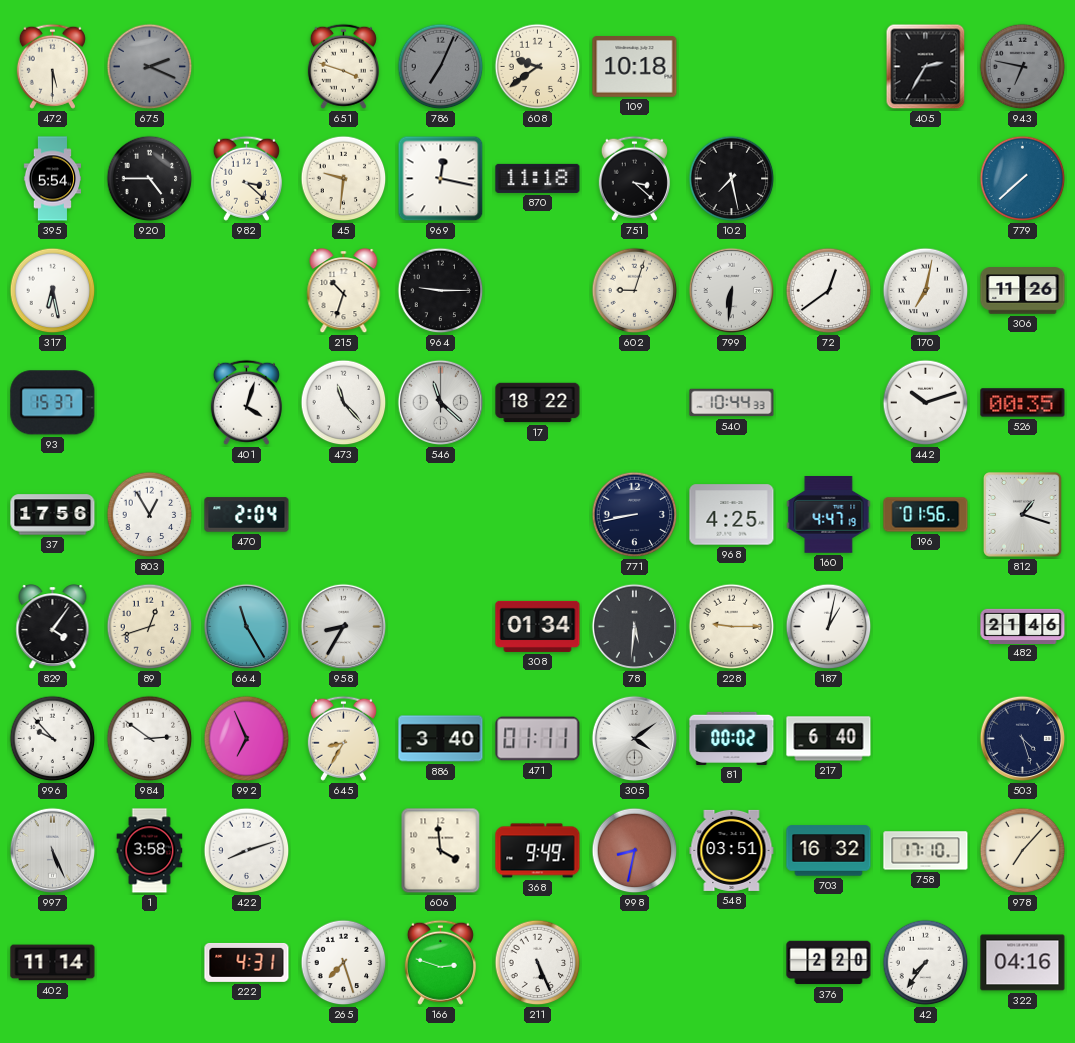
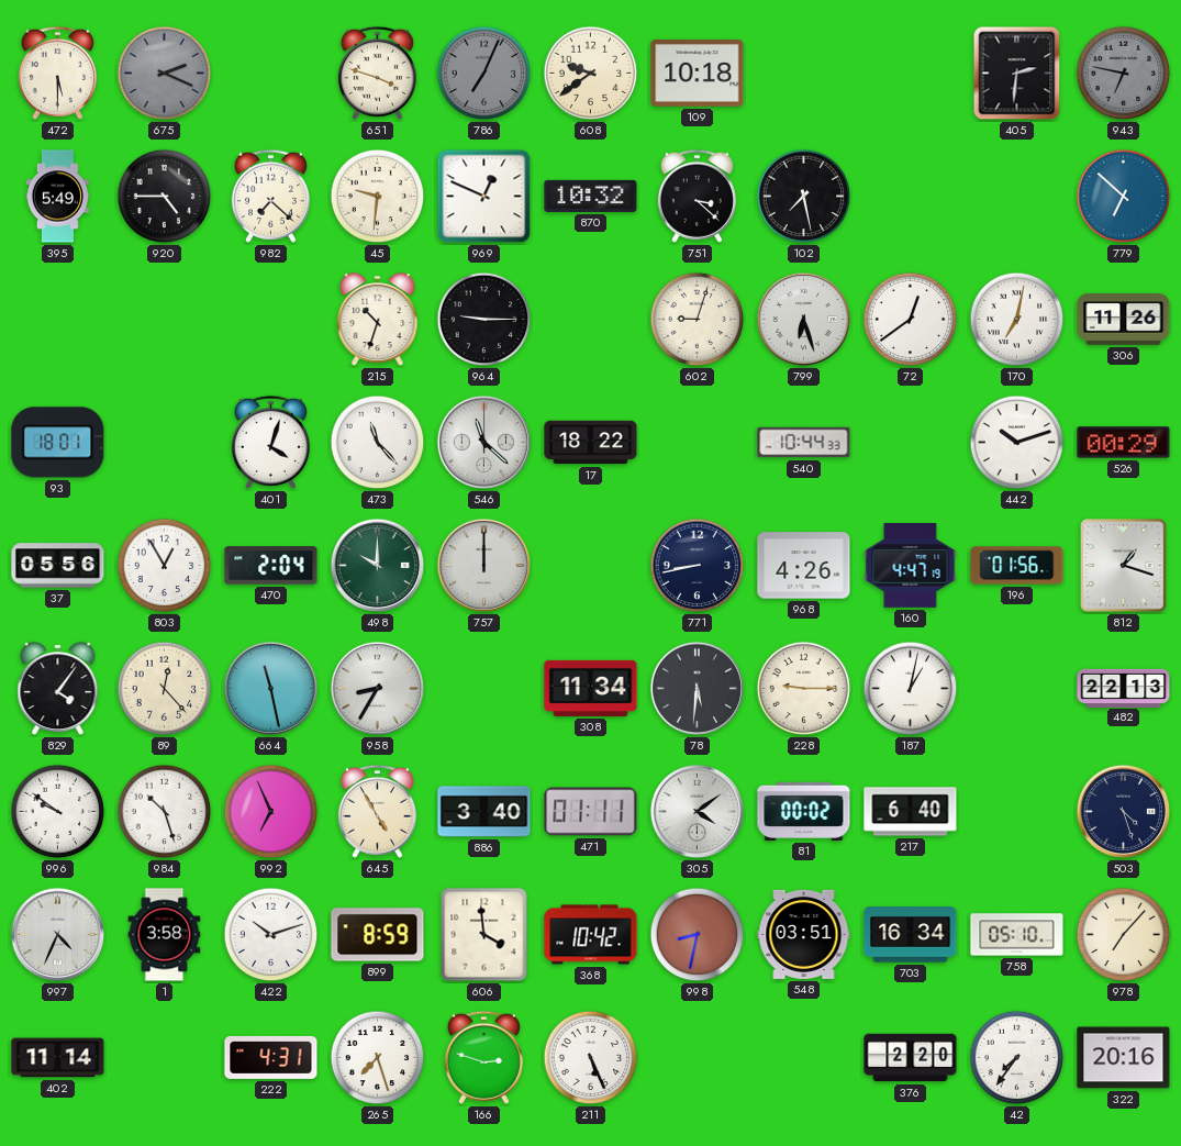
405: 2:35 -> 2:31 (1017, 74)
395: 5:54 -> 5:49 (57, 197)
982: 3:22 -> 7:22 (270, 196)
969: 12:17 -> 12:49 (484, 197)
870: 11:18 -> 10:32 (591, 196)
779: 7:38 -> 6:52 (1124, 197)
317: 6:28 -> none (53, 291)
799: 6:31 -> 6:27 (804, 320)
93: 15:37 -> 18:01 (58, 443)
526: 00:35 -> 00:29 (1124, 443)
37: 17:56 -> 05:56 (58, 566)
498: none -> 10:00 (378, 566)
757: none -> 12:00 (484, 566)
968: 4:25 -> 4:26 (804, 566)
89: 12:42 -> 12:23 (165, 689)
664: 11:25 -> 11:28 (271, 689)
308: 01:34 -> 11:34 (591, 688)
482: 21:46 -> 22:13 (1124, 688)
996: 9:53 -> 9:51 (58, 812)
984: 2:51 -> 10:27 (165, 812)
645: 8:35 -> 4:55 (377, 811)
997: 5:26 -> 4:34 (58, 935)
422: 8:12 -> 10:12 (271, 935)
899: none -> 8:59 (378, 935)
368: 9:49 -> 10:42 (591, 935)
703: 16:32 -> 16:34 (911, 935)
758: 17:10 -> 05:10 (1017, 935)
322: 04:16 -> 20:16 (1124, 1058)
